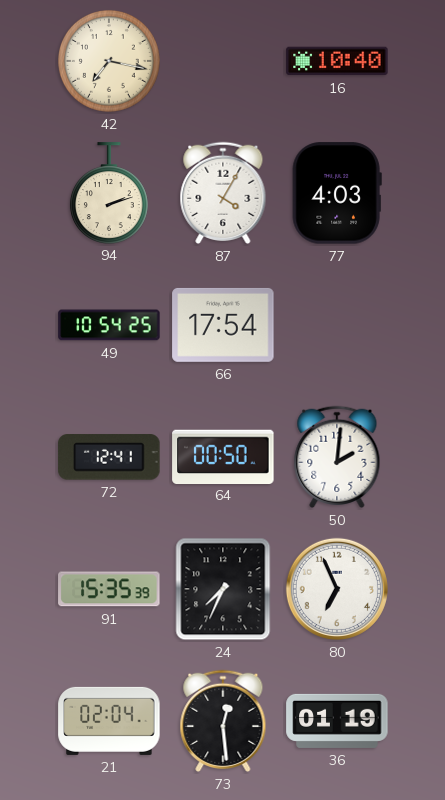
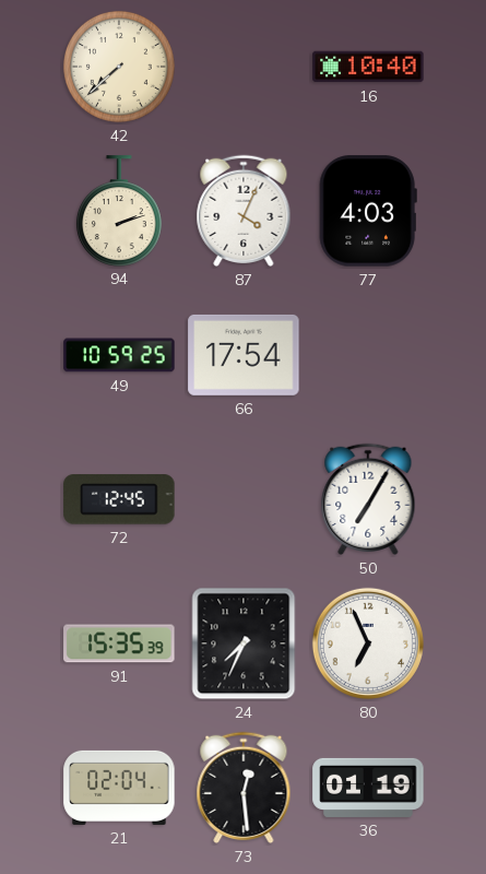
42: 7:17 -> 7:38 (119, 67)
87: 4:05 -> 4:04 (244, 211)
49: 10:54 -> 10:59 (119, 355)
72: 12:41 -> 12:45 (119, 499)
64: 00:50 -> none (223, 456)
50: 2:01 -> 7:05 (368, 499)
